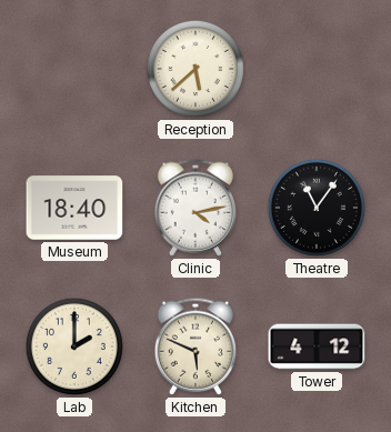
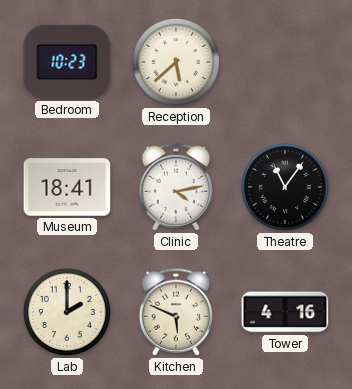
Bedroom: none -> 10:23 (67, 62)
Museum: 18:40 -> 18:41 (67, 187)
Tower: 4:12 -> 4:16 (285, 312)
